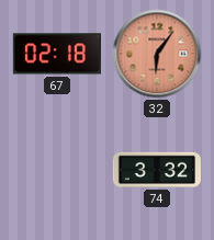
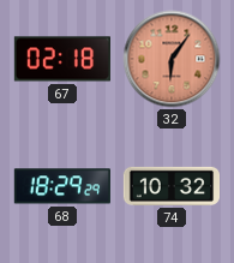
68: none -> 18:29 (62, 186)
74: 3:32 -> 10:32 (170, 186)
